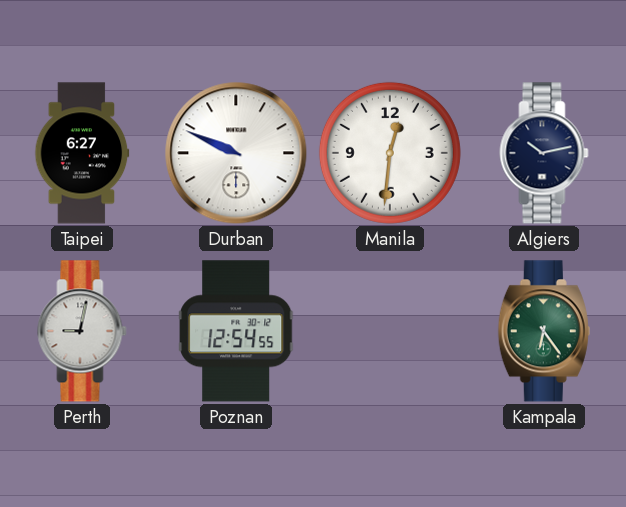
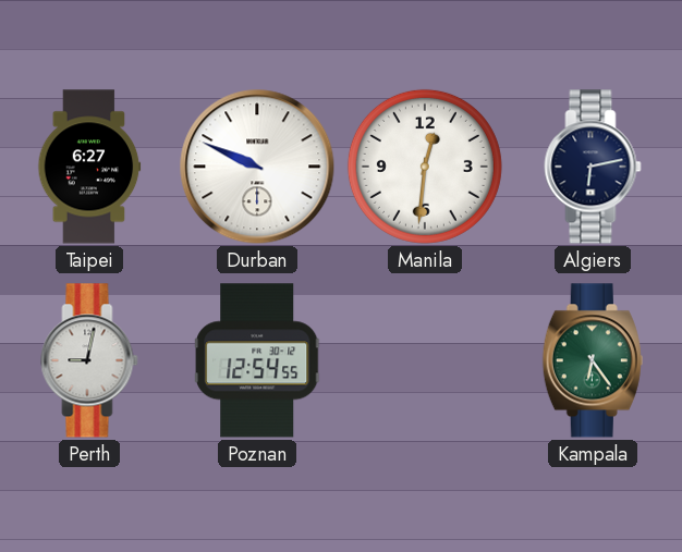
Algiers: 10:13 -> 6:13 (593, 167)
